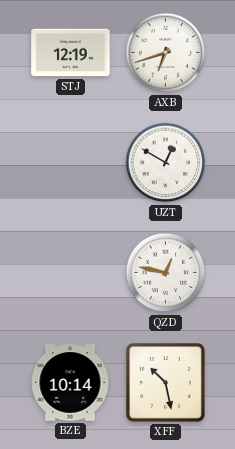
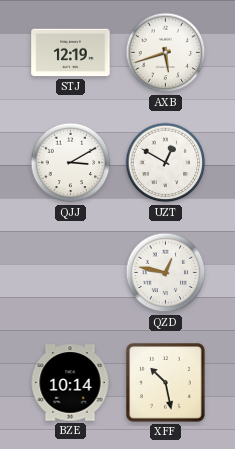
AXB: 6:42 -> 5:42 (166, 53)
QJJ: none -> 3:10 (71, 163)
